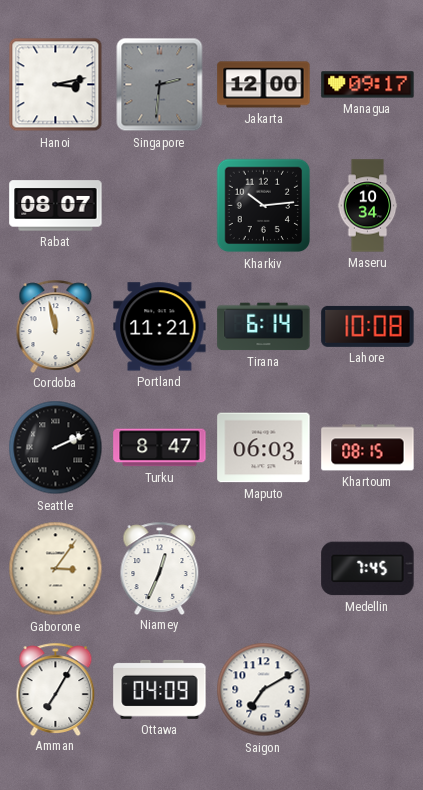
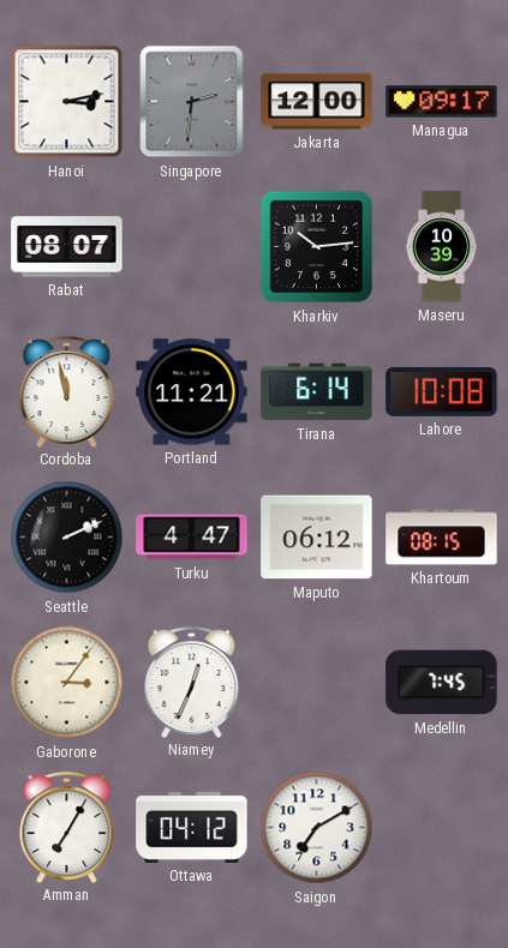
Maseru: 10:34 -> 10:39 (442, 247)
Turku: 8:47 -> 4:47 (192, 538)
Maputo: 06:03 -> 06:12 (317, 538)
Ottawa: 04:09 -> 04:12 (192, 827)
